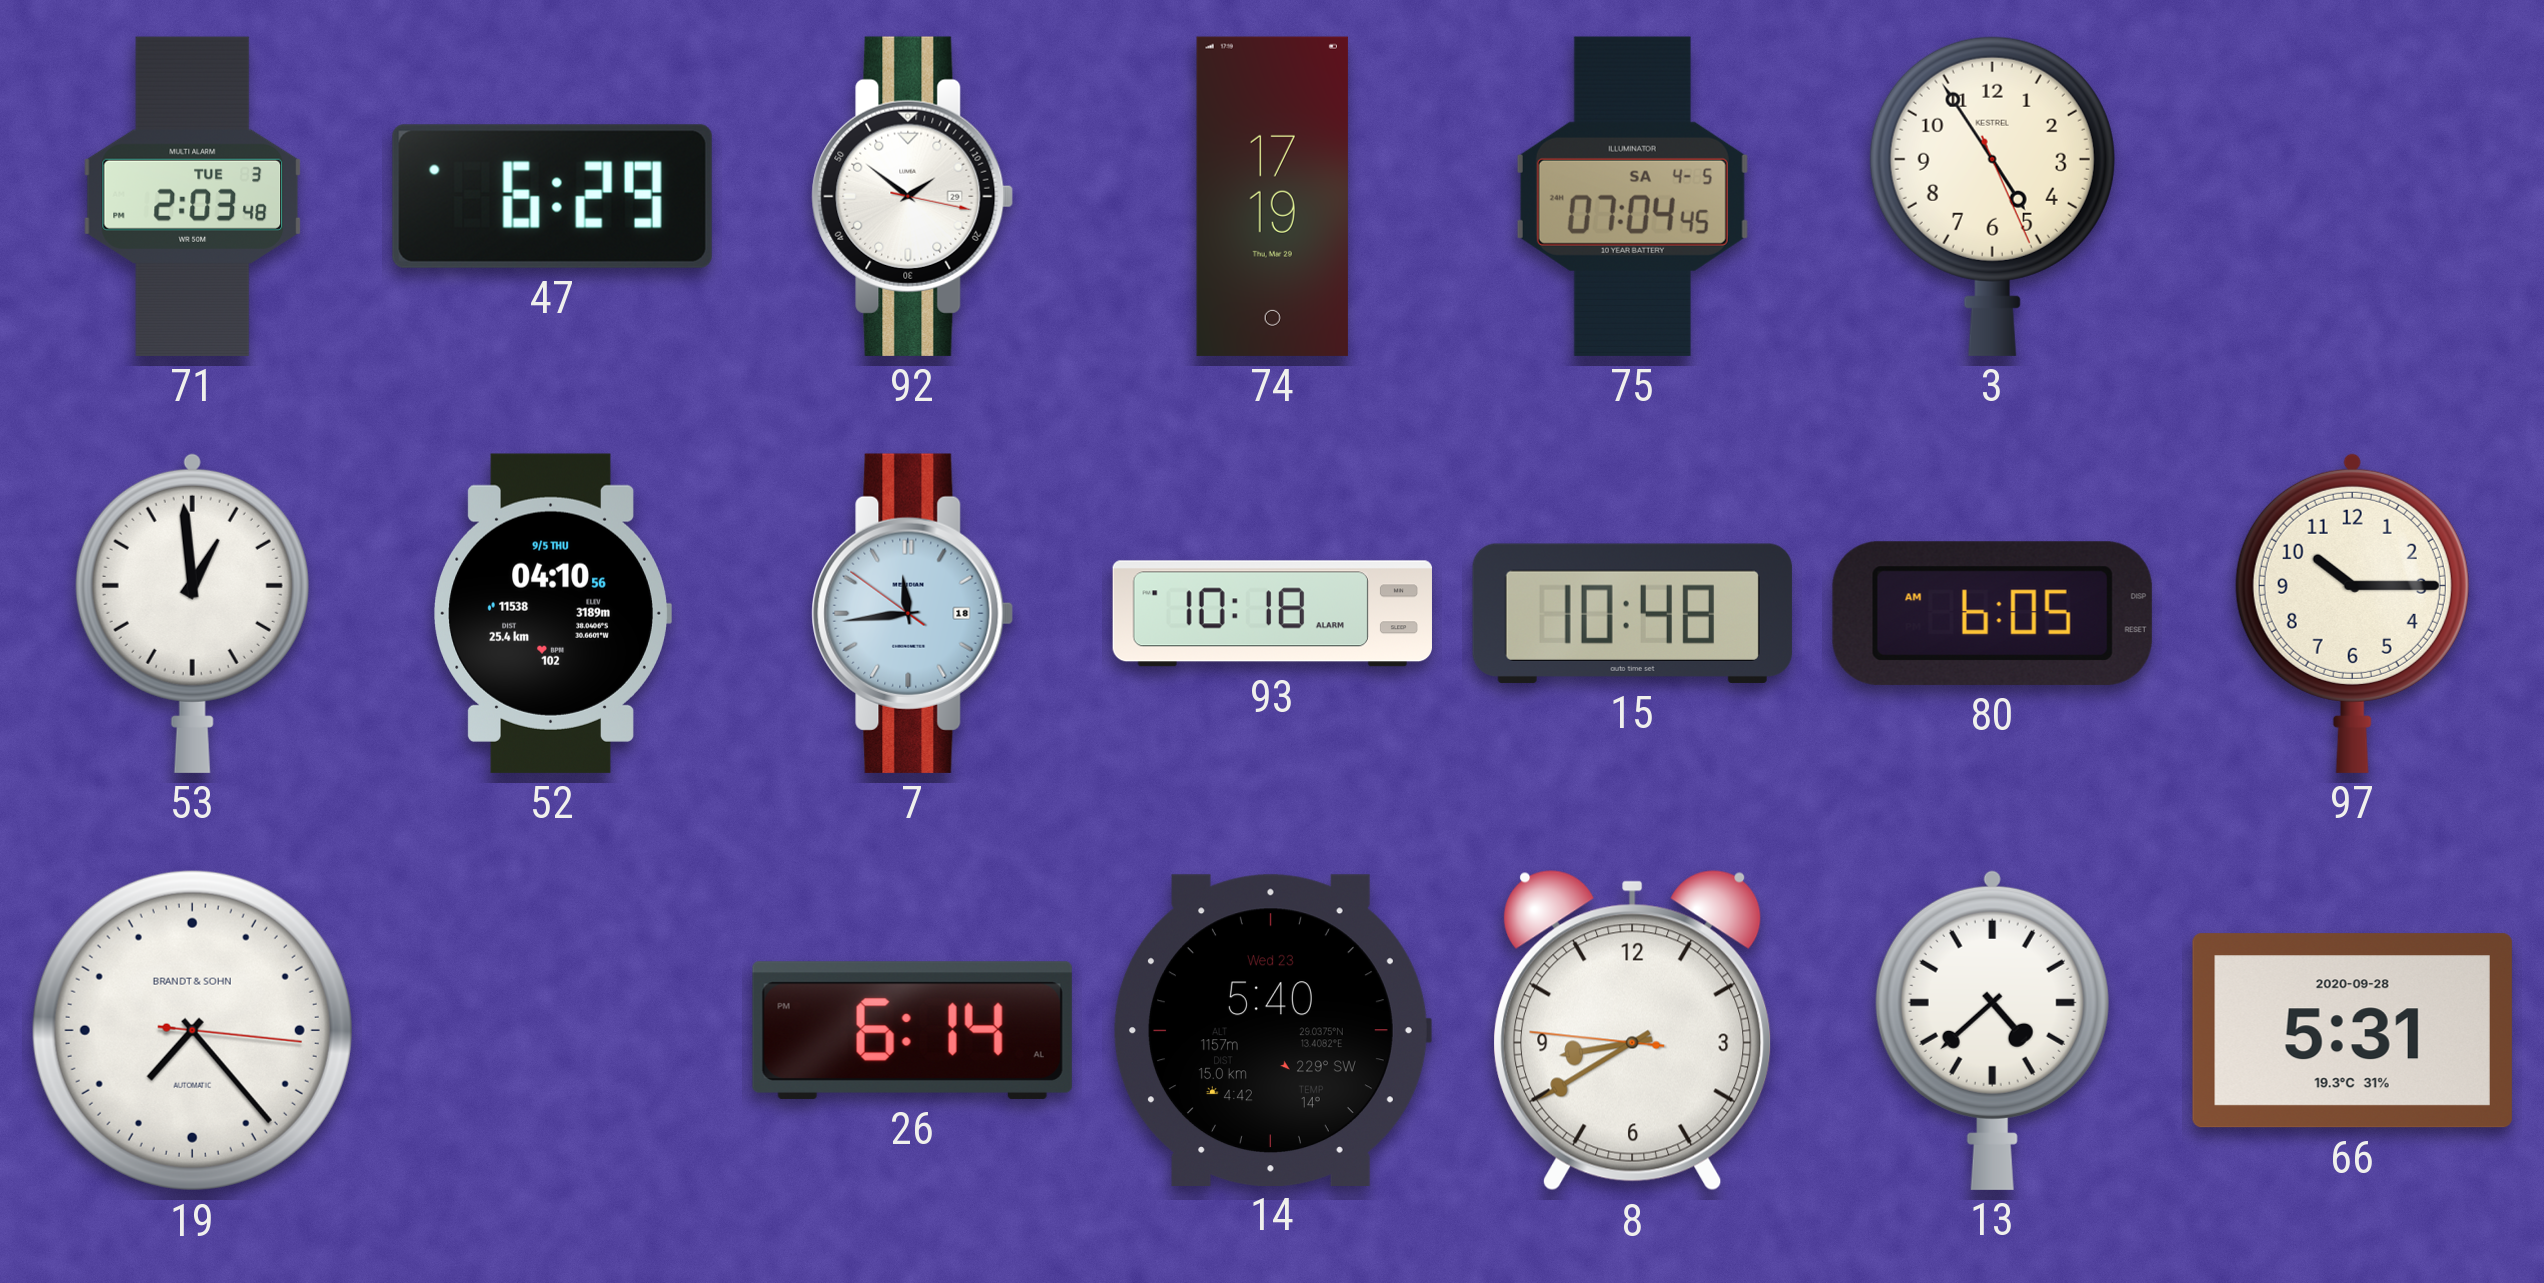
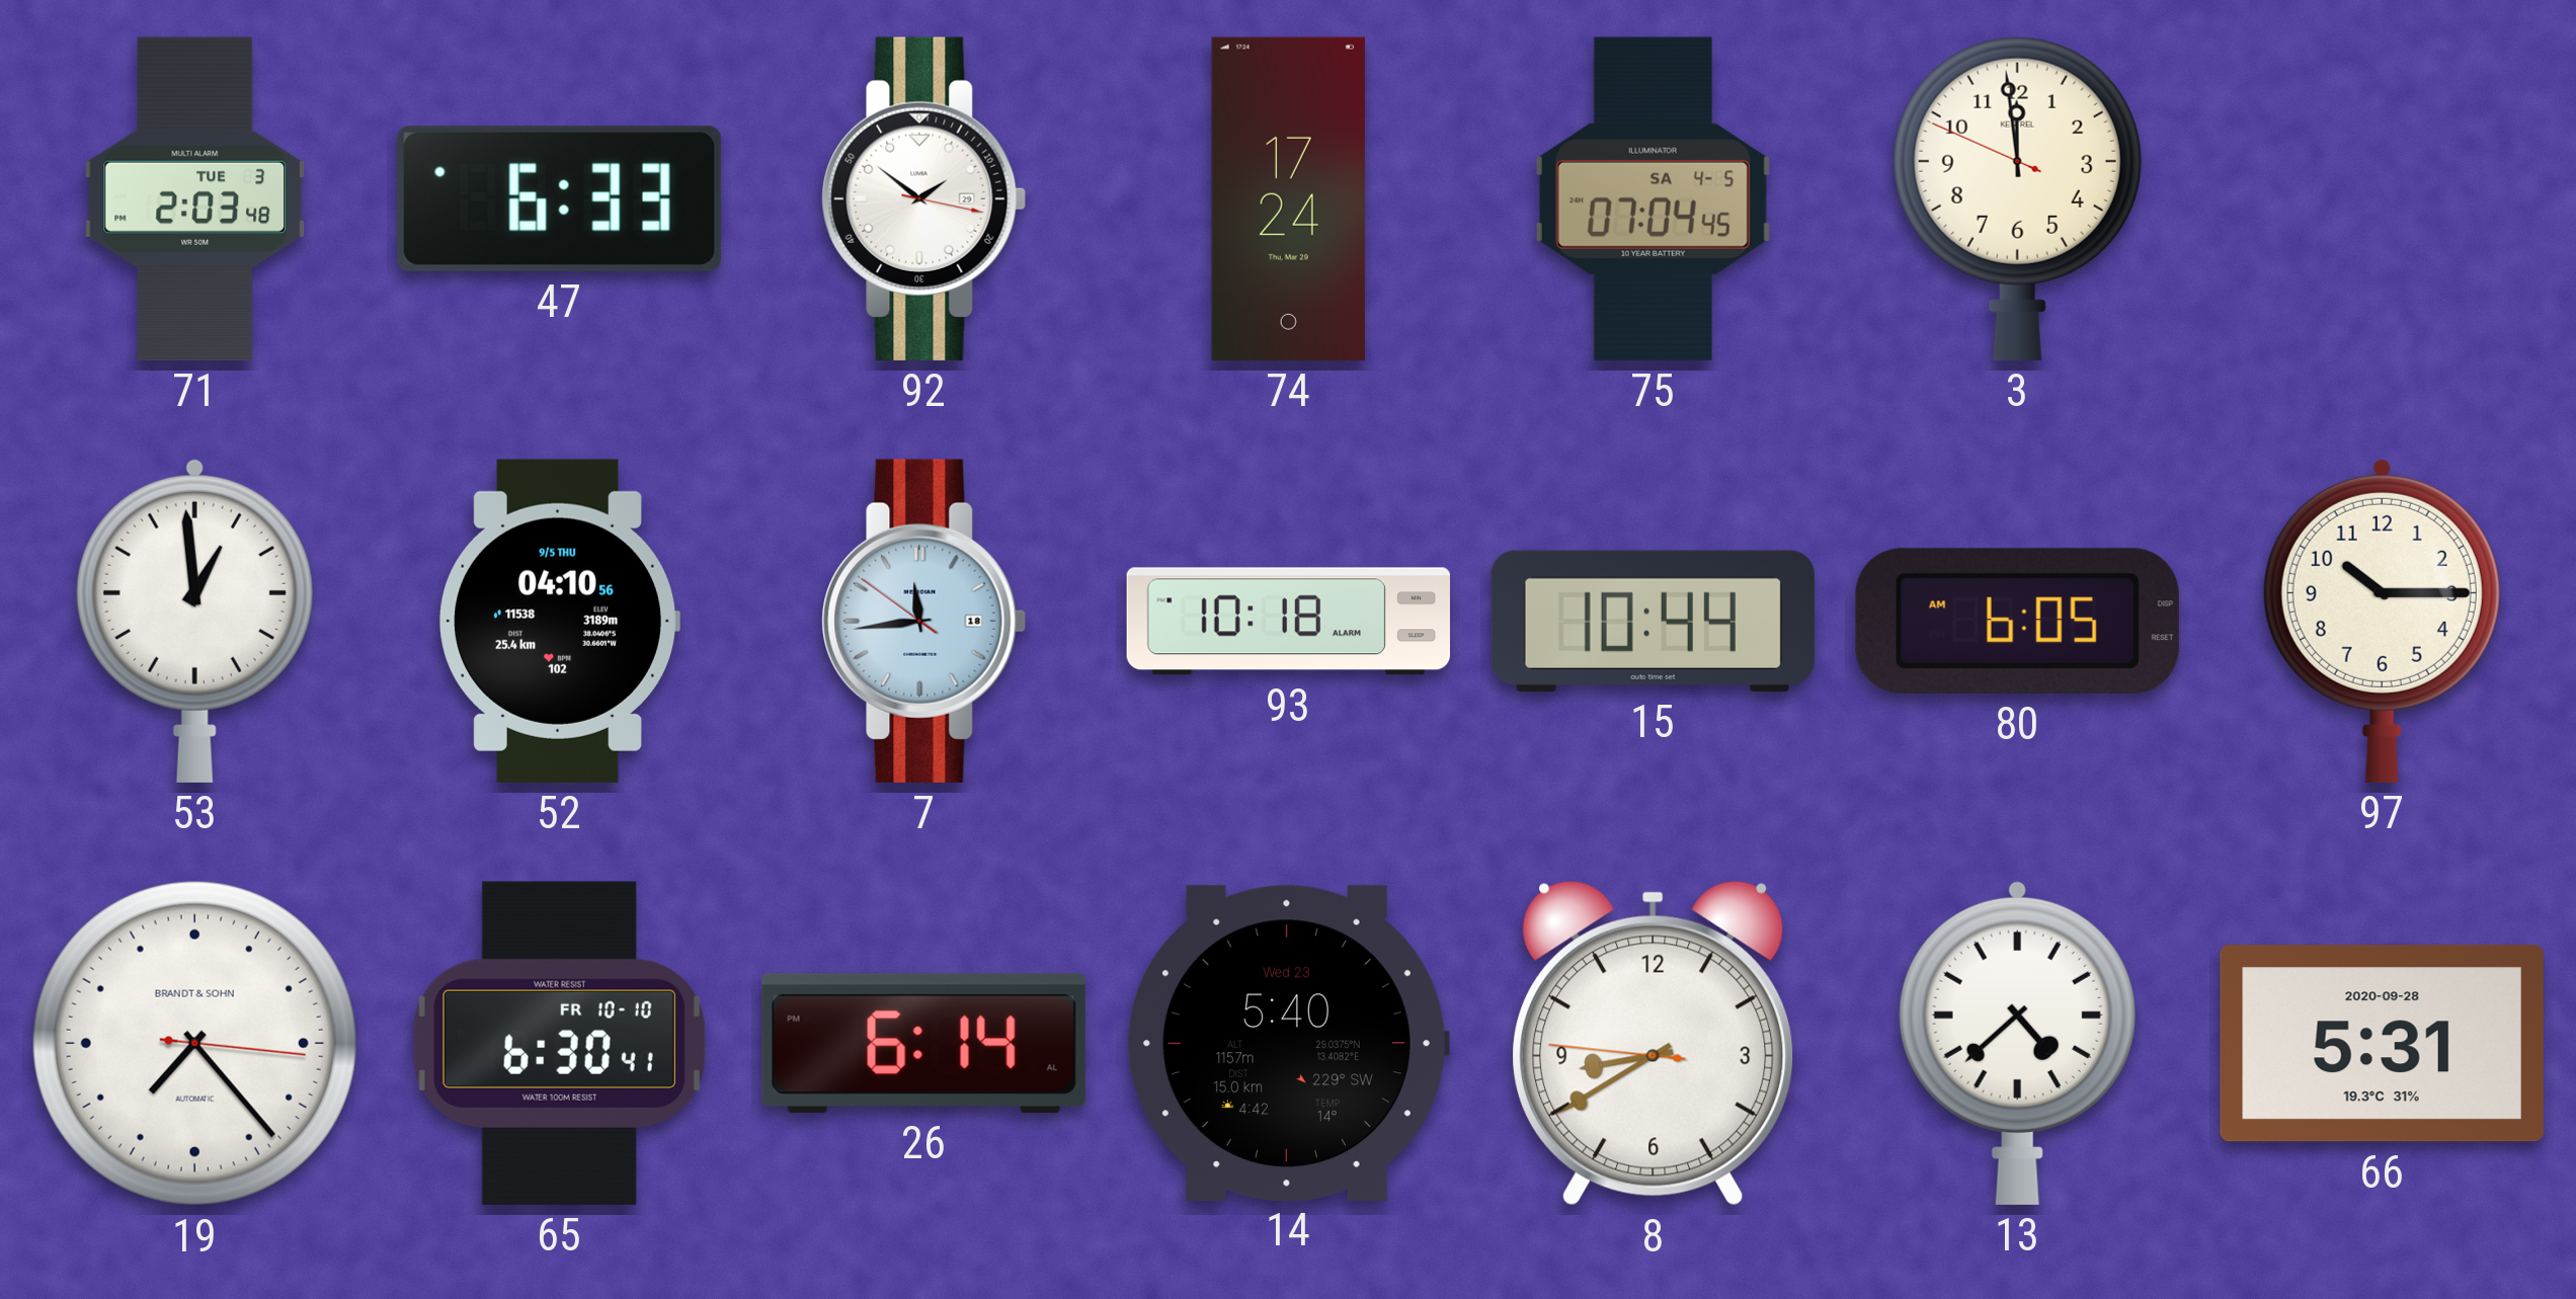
47: 6:29 -> 6:33 (559, 198)
74: 17:19 -> 17:24 (1288, 198)
3: 4:54 -> 11:58 (2017, 198)
15: 10:48 -> 10:44 (1653, 621)
65: none -> 6:30 (559, 1043)
